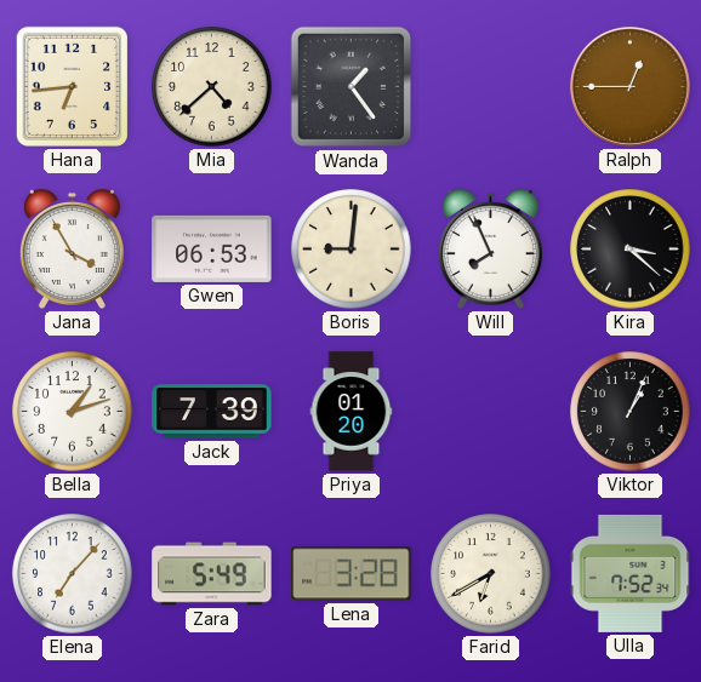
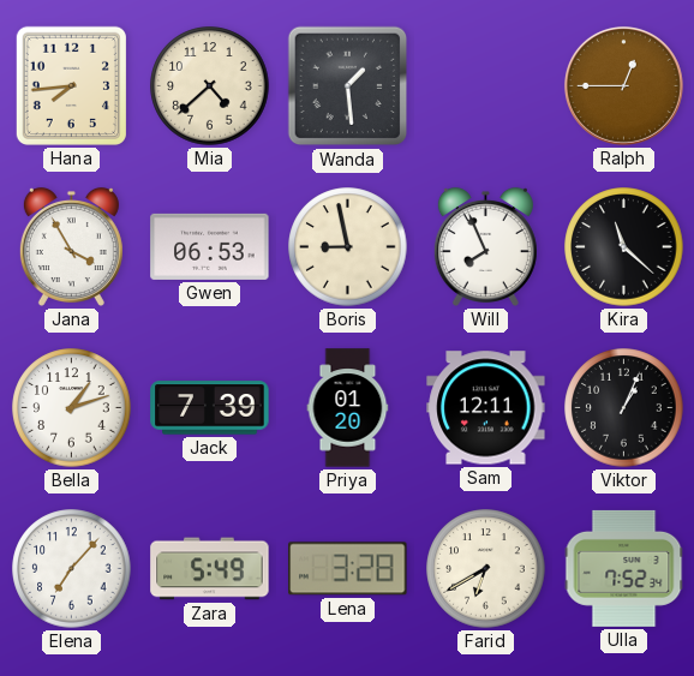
Hana: 6:44 -> 7:44 (71, 85)
Wanda: 1:24 -> 1:29 (348, 86)
Boris: 9:01 -> 8:58 (348, 247)
Kira: 3:22 -> 11:22 (624, 247)
Sam: none -> 12:11 (486, 408)
